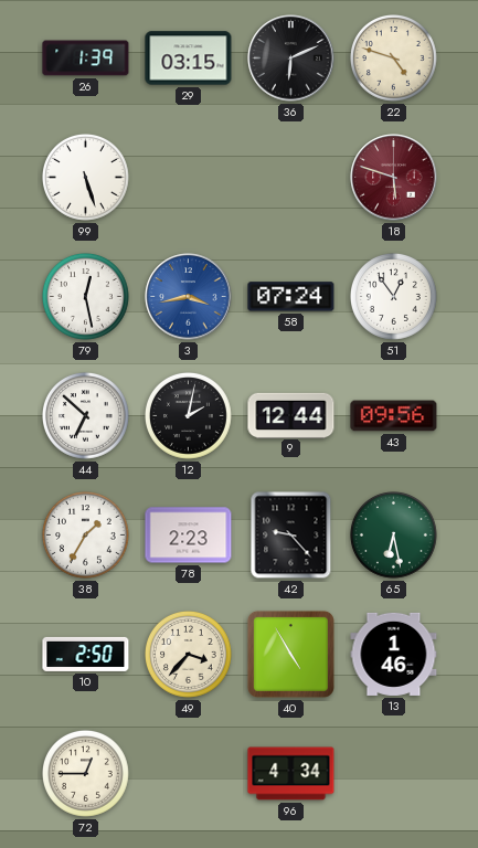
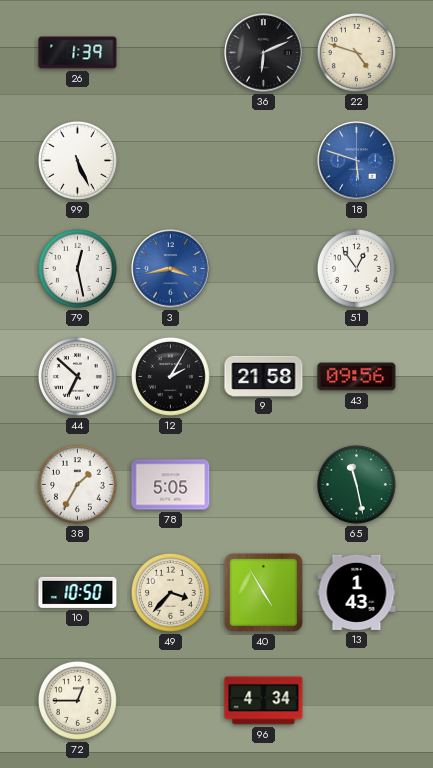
29: 03:15 -> none (189, 59)
99: 5:27 -> 5:26 (78, 161)
18 dial: burgundy -> blue (357, 161)
58: 07:24 -> none (291, 297)
12: 2:02 -> 2:05 (171, 377)
9: 12:44 -> 21:58 (264, 376)
78: 2:23 -> 5:05 (171, 485)
42: 9:23 -> none (291, 536)
65: 6:28 -> 11:28 (357, 485)
10: 2:50 -> 10:50 (78, 592)
13: 1:46 -> 1:43 (357, 592)
